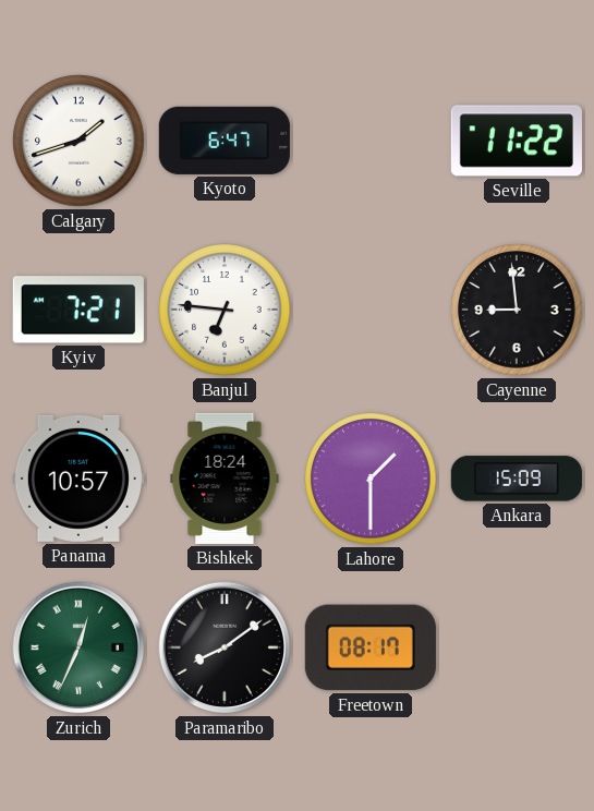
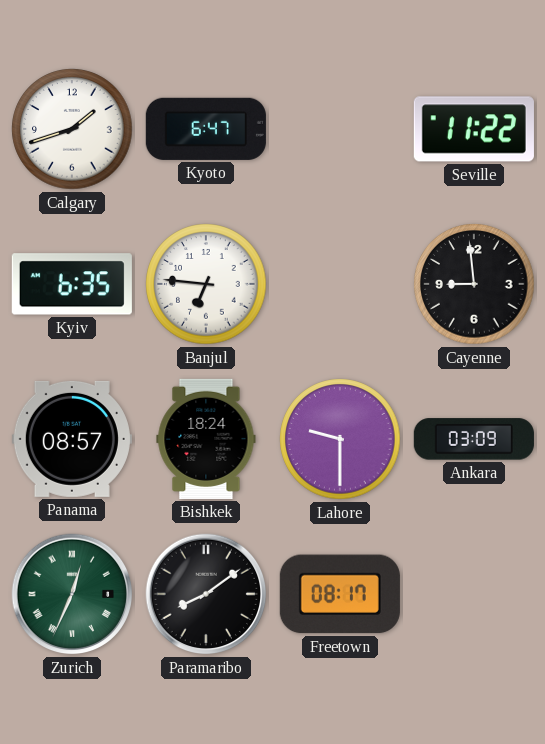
Kyiv: 7:21 -> 6:35 (72, 284)
Panama: 10:57 -> 08:57 (72, 439)
Lahore: 1:30 -> 9:30 (340, 439)
Ankara: 15:09 -> 03:09 (474, 439)
